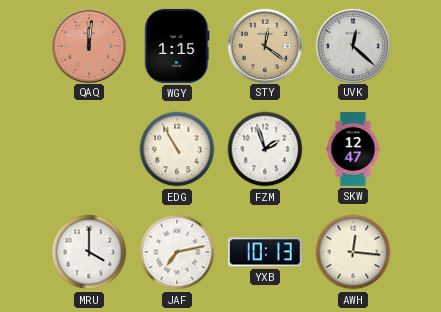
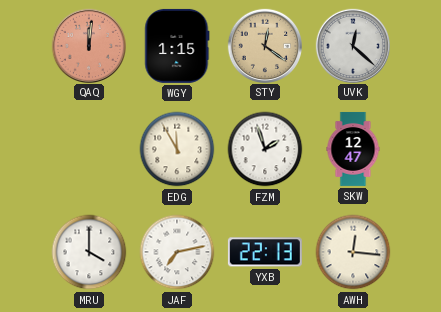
EDG: 10:55 -> 11:55 (177, 149)
YXB: 10:13 -> 22:13 (265, 252)
